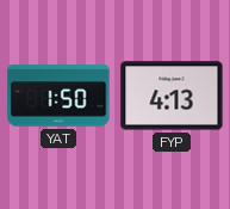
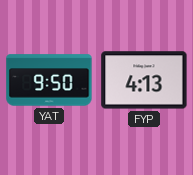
YAT: 1:50 -> 9:50 (49, 80)
